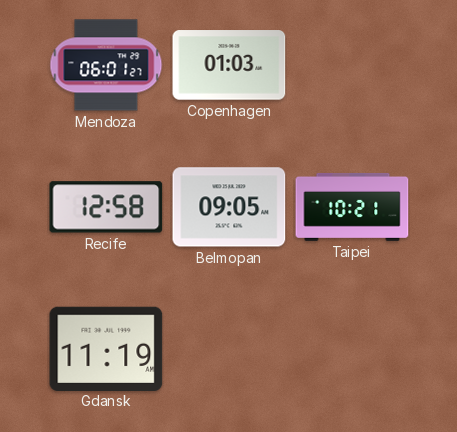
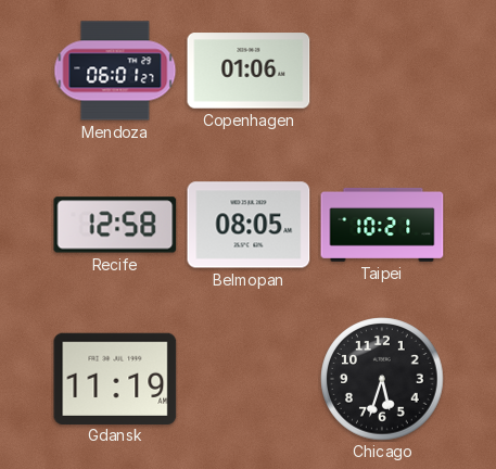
Copenhagen: 01:03 -> 01:06 (249, 71)
Belmopan: 09:05 -> 08:05 (249, 225)
Chicago: none -> 5:33 (382, 379)
